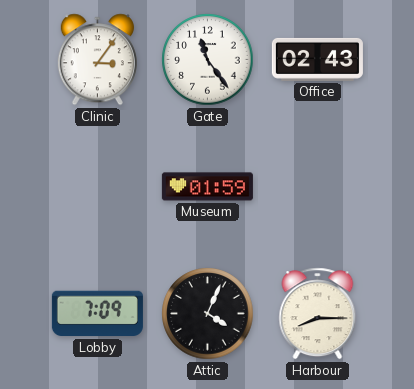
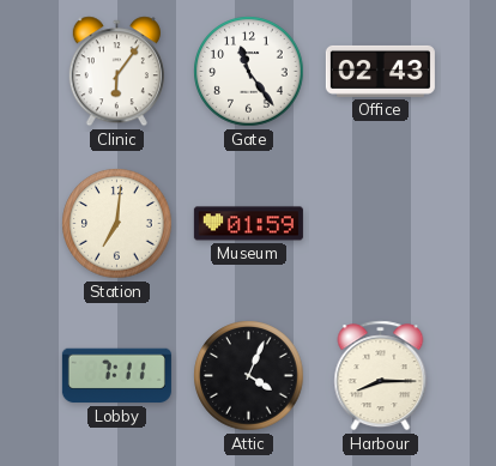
Clinic: 3:06 -> 6:06 (116, 72)
Station: none -> 7:01 (117, 224)
Lobby: 7:09 -> 7:11 (116, 376)
